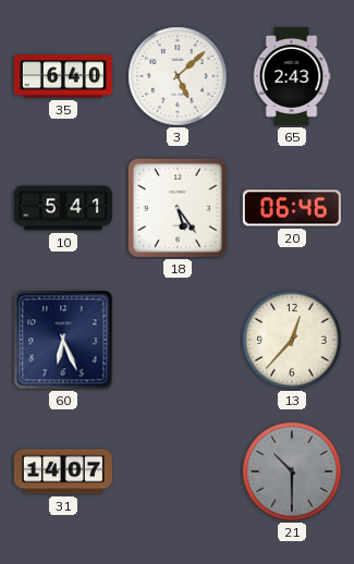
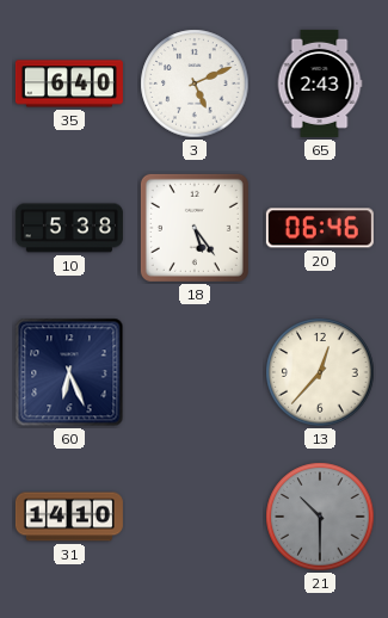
3: 5:08 -> 5:11 (195, 84)
10: 5:41 -> 5:38 (69, 228)
31: 14:07 -> 14:10 (69, 517)
